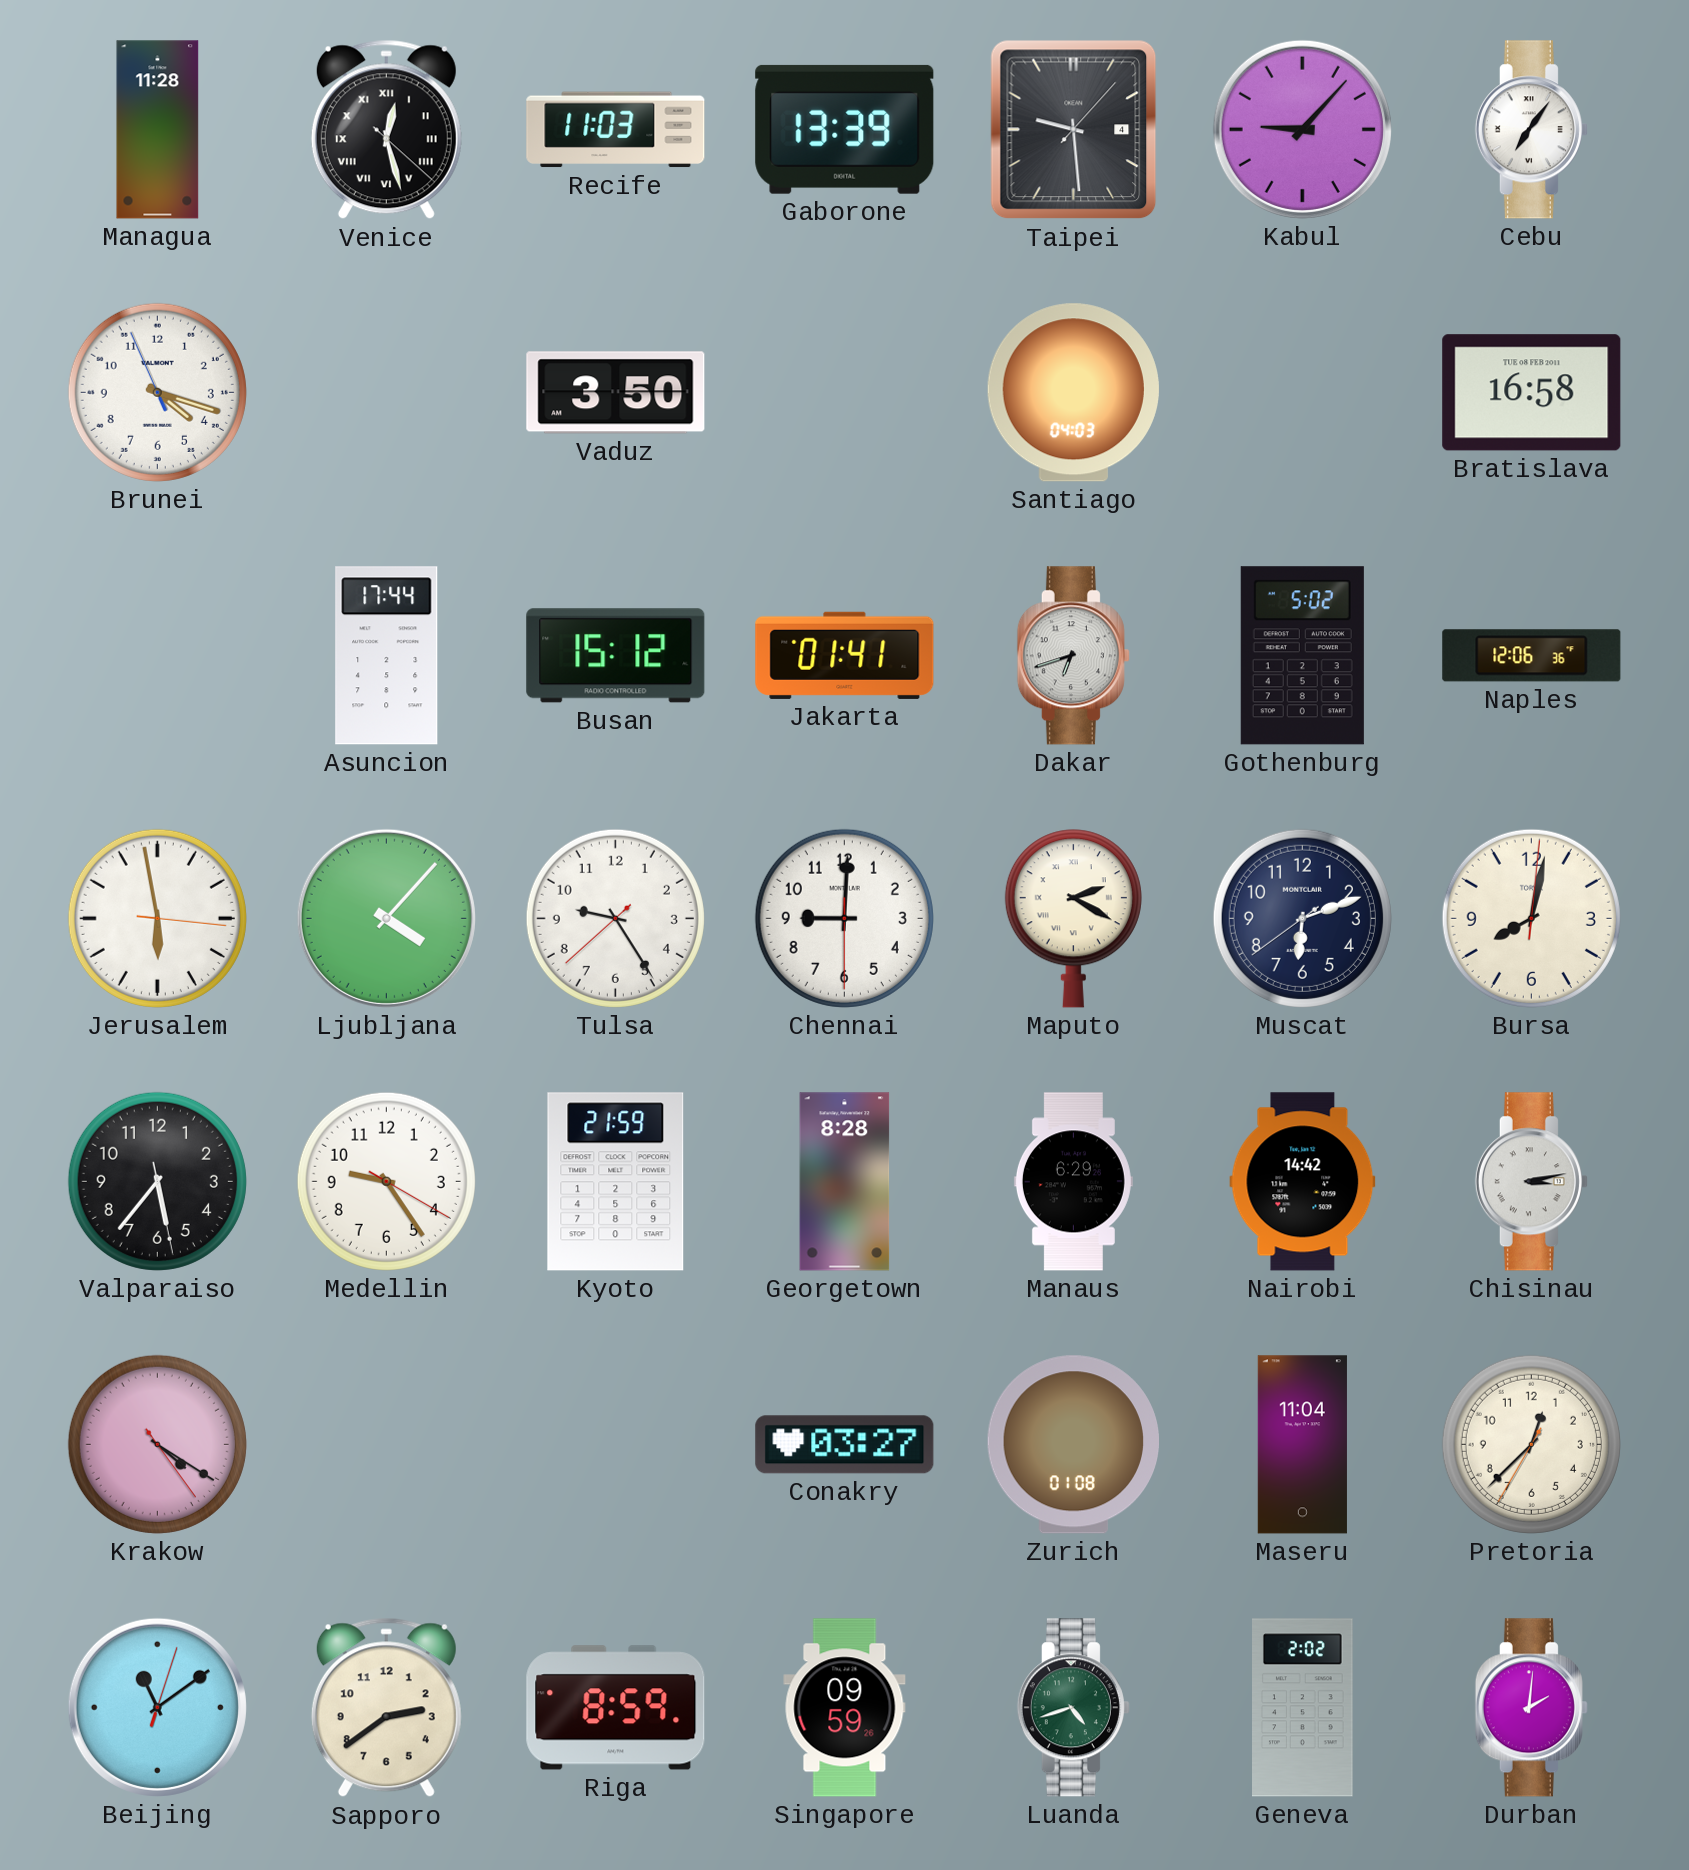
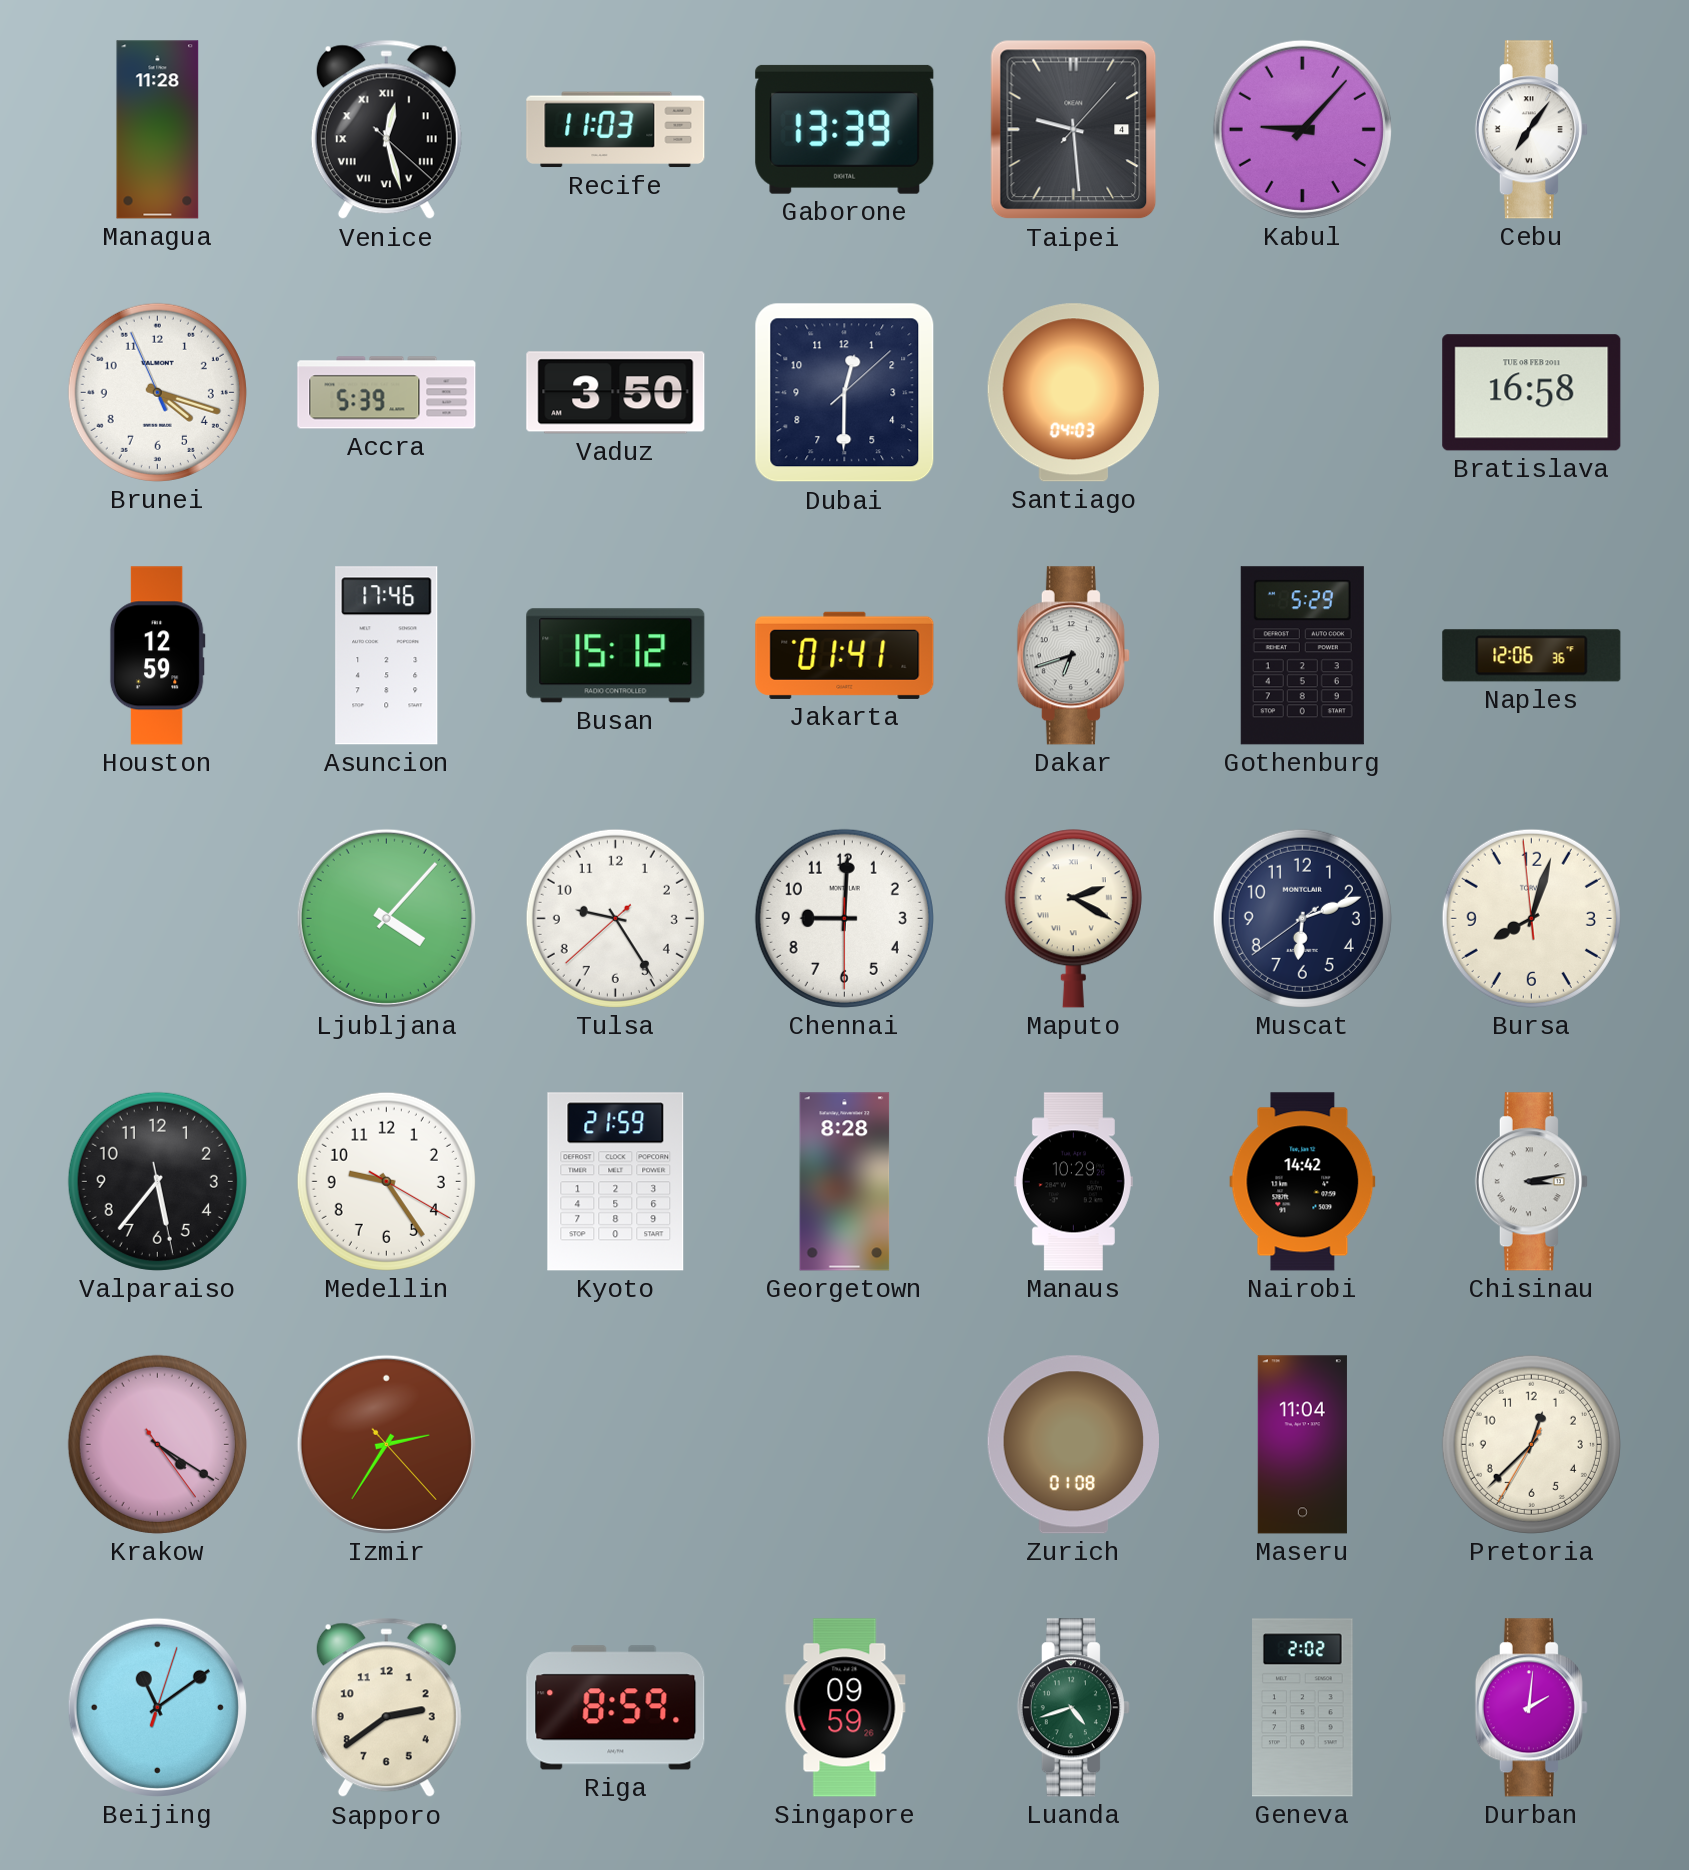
Accra: none -> 5:39 (387, 393)
Dubai: none -> 12:30 (845, 393)
Houston: none -> 12:59 (157, 656)
Asuncion: 17:44 -> 17:46 (387, 656)
Gothenburg: 5:02 -> 5:29 (1302, 656)
Jerusalem: 5:58 -> none (157, 918)
Bursa: 8:02:01 -> 8:02:59 (1531, 918)
Manaus: 6:29 -> 10:29 (1073, 1182)
Izmir: none -> 2:35 (386, 1444)
Conakry: 03:27 -> none (845, 1445)
